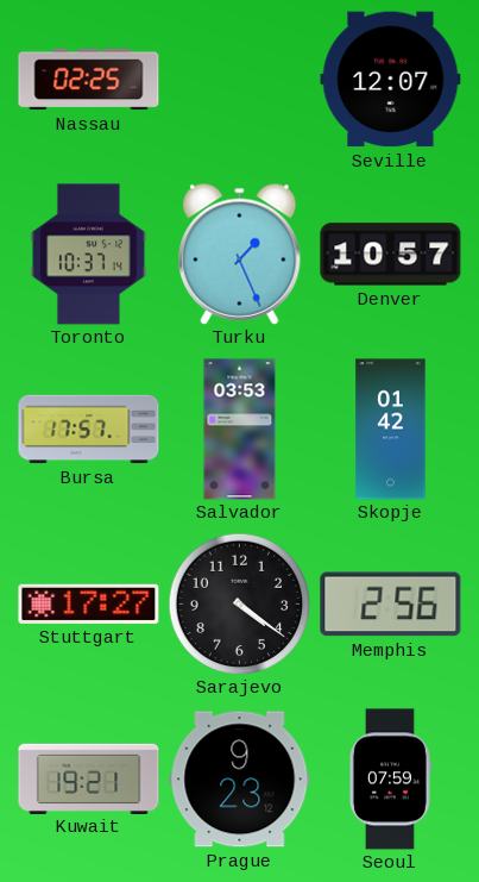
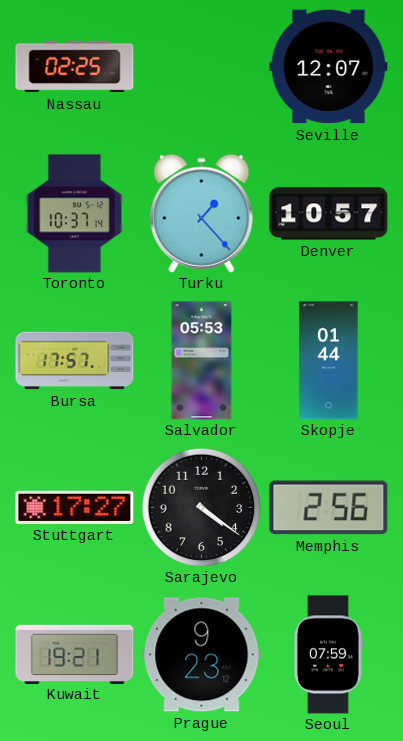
Turku: 1:26 -> 1:23 (202, 213)
Salvador: 03:53 -> 05:53 (202, 361)
Skopje: 01:42 -> 01:44 (329, 361)
